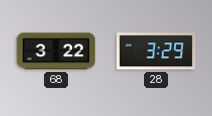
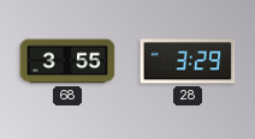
68: 3:22 -> 3:55 (67, 61)
